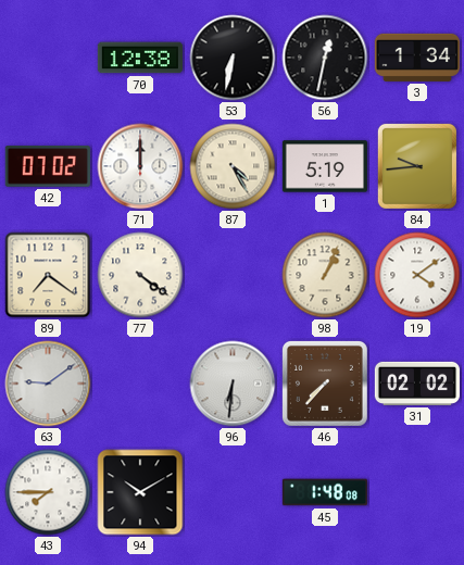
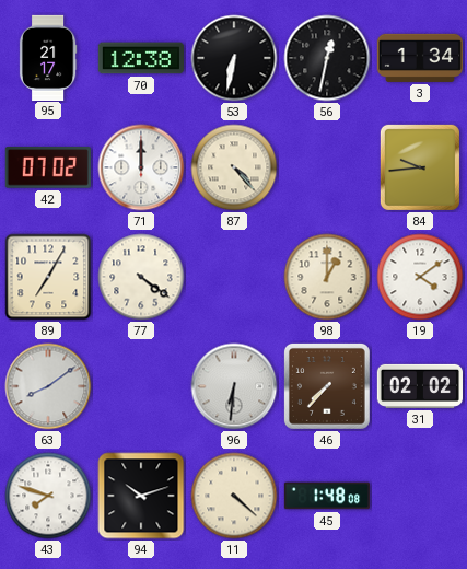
95: none -> 21:17 (48, 57)
87: 4:25 -> 4:23 (234, 167)
1: 5:19 -> none (324, 166)
89: 7:21 -> 7:05 (48, 277)
98: 1:04 -> 1:00 (327, 277)
63: 9:09 -> 8:09 (48, 386)
43: 7:45 -> 7:48 (48, 496)
94: 10:10 -> 10:12 (141, 496)
11: none -> 4:22 (234, 496)
